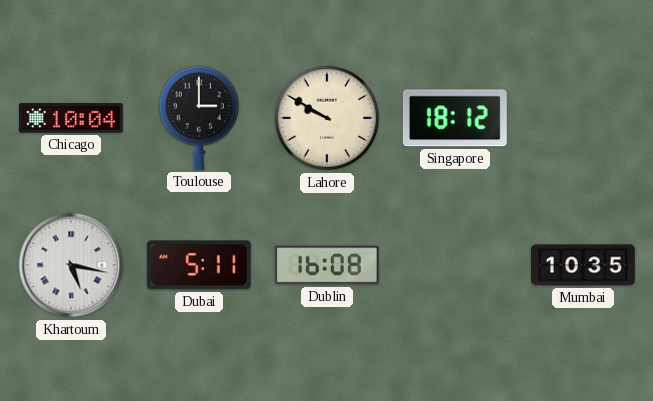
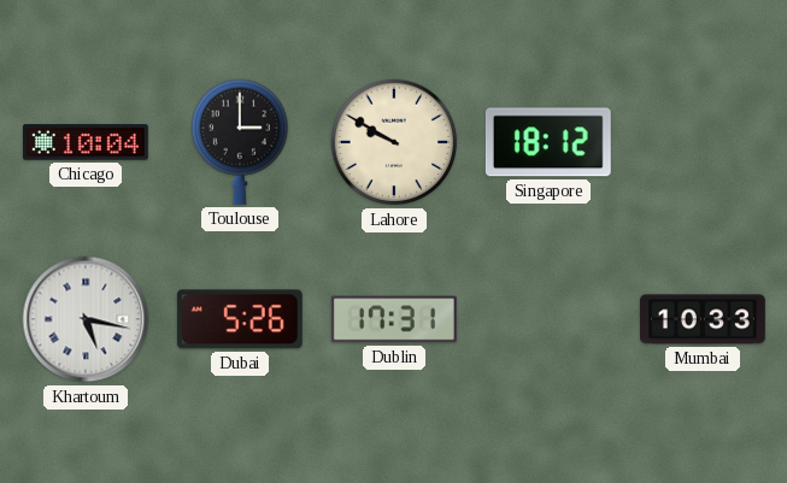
Dubai: 5:11 -> 5:26 (240, 319)
Dublin: 16:08 -> 17:31 (394, 319)
Mumbai: 10:35 -> 10:33 (703, 319)
